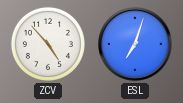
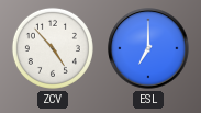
ESL: 7:03 -> 7:00 (148, 48)
